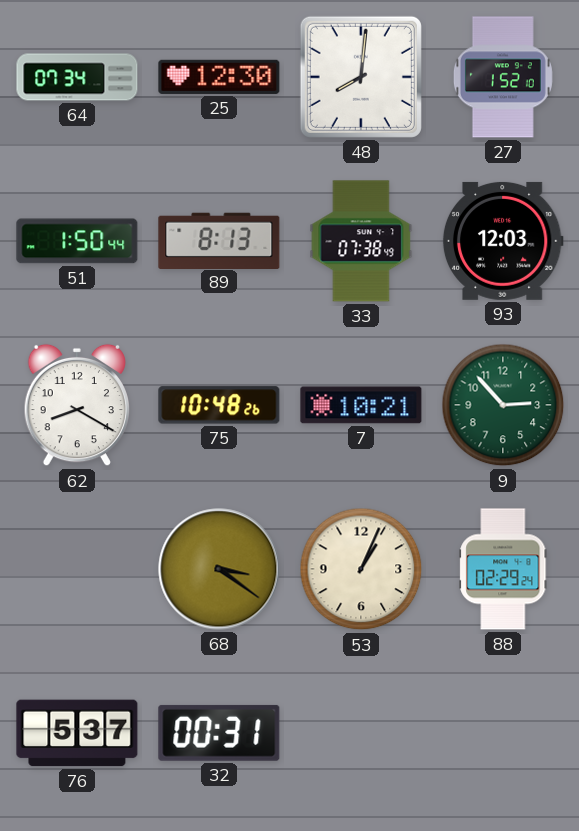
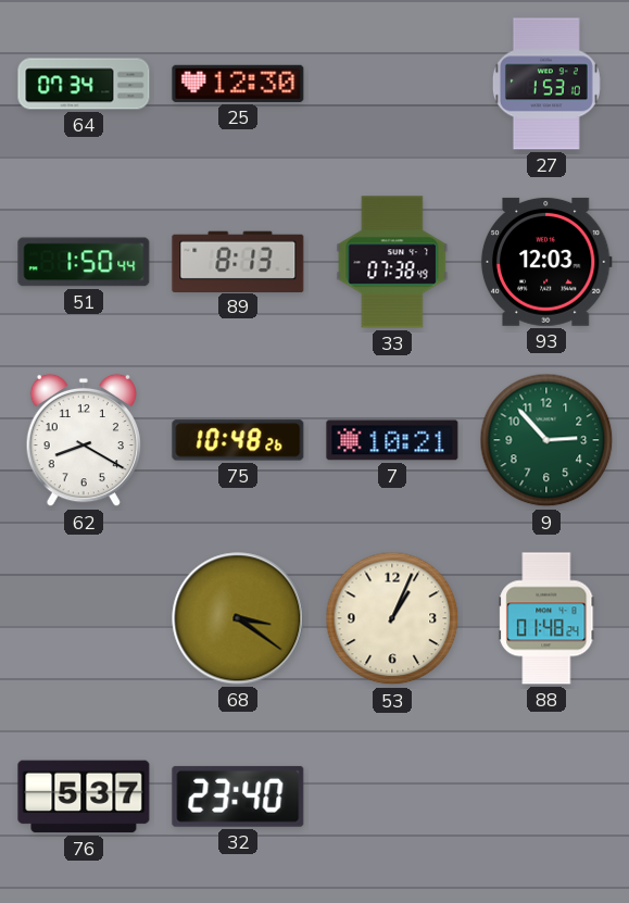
48: 8:01 -> none (361, 77)
27: 1:52 -> 1:53 (546, 84)
88: 02:29 -> 01:48 (546, 618)
32: 00:31 -> 23:40 (238, 797)
